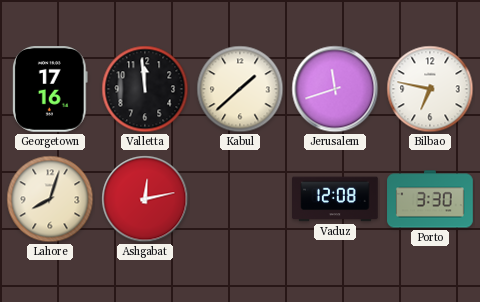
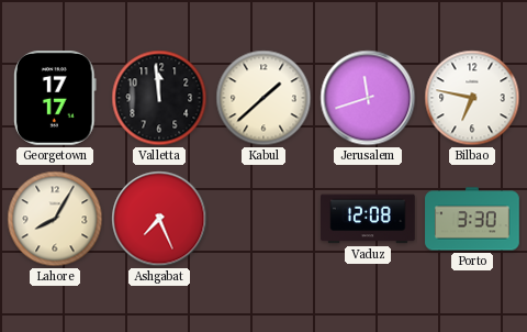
Georgetown: 17:16 -> 17:17 (56, 99)
Lahore: 8:03 -> 8:05 (55, 219)
Ashgabat: 12:13 -> 7:26 (159, 219)
